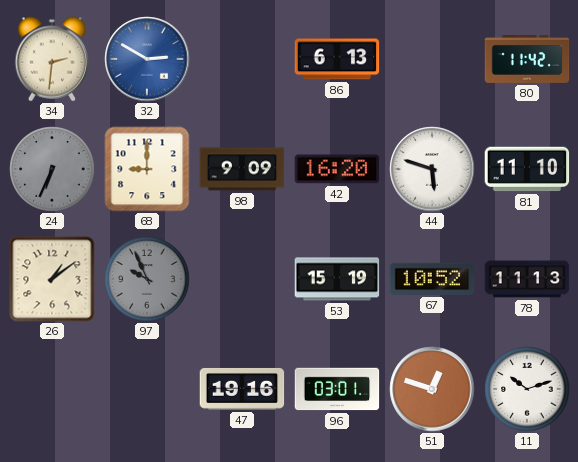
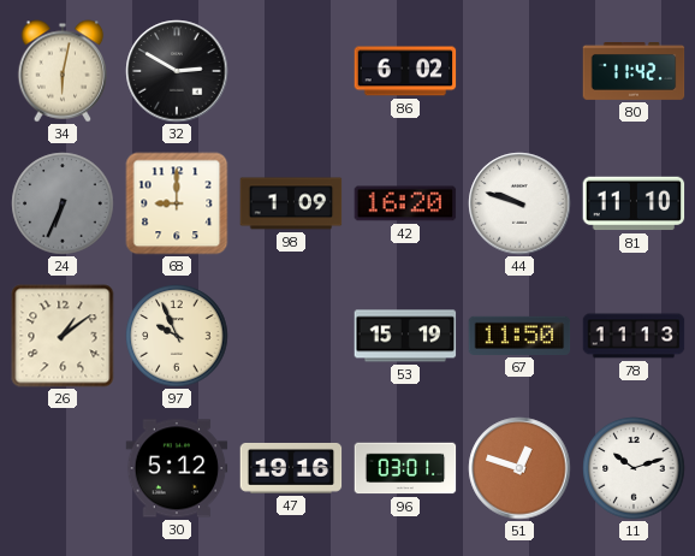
34: 2:31 -> 6:02 (63, 71)
32 dial: blue -> black (177, 71)
86: 6:13 -> 6:02 (405, 71)
98: 9:09 -> 1:09 (291, 203)
44: 5:48 -> 9:48 (519, 203)
97 dial: grey -> cream (177, 336)
67: 10:52 -> 11:50 (519, 336)
30: none -> 5:12 (177, 468)
